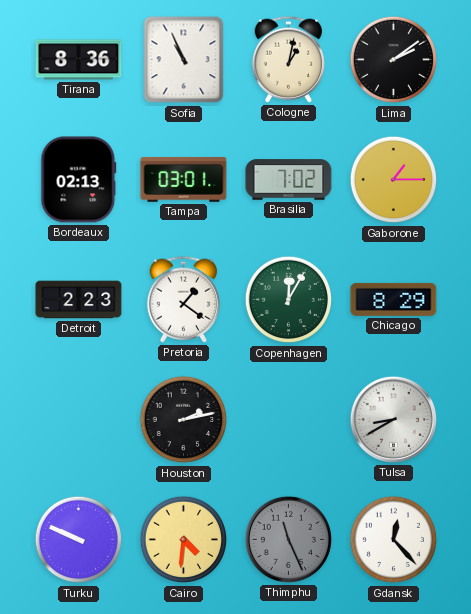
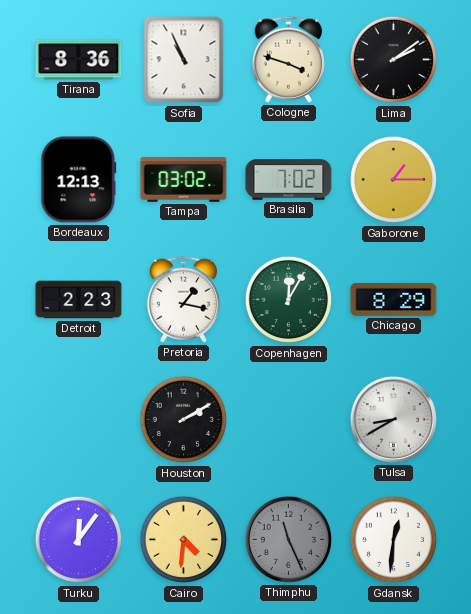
Cologne: 1:02 -> 3:48 (289, 59)
Bordeaux: 02:13 -> 12:13 (79, 180)
Tampa: 03:01 -> 03:02 (184, 179)
Pretoria: 1:21 -> 1:17 (184, 299)
Houston: 2:13 -> 2:10 (184, 420)
Turku: 9:49 -> 12:06 (79, 540)
Gdansk: 12:23 -> 12:31 (394, 540)
